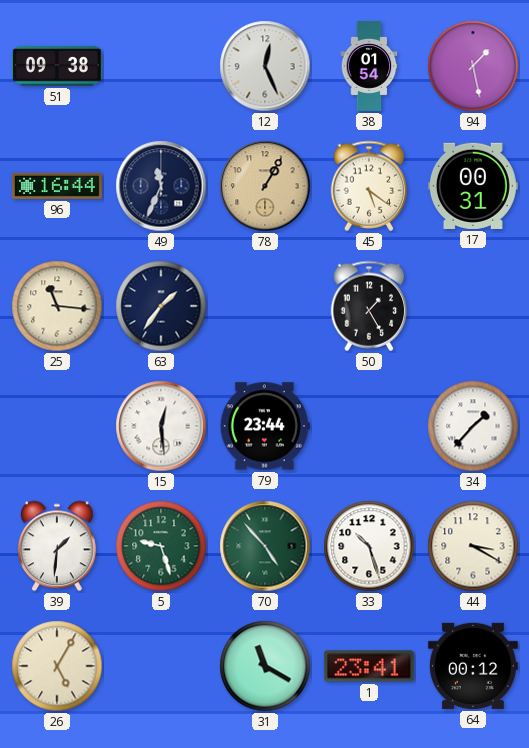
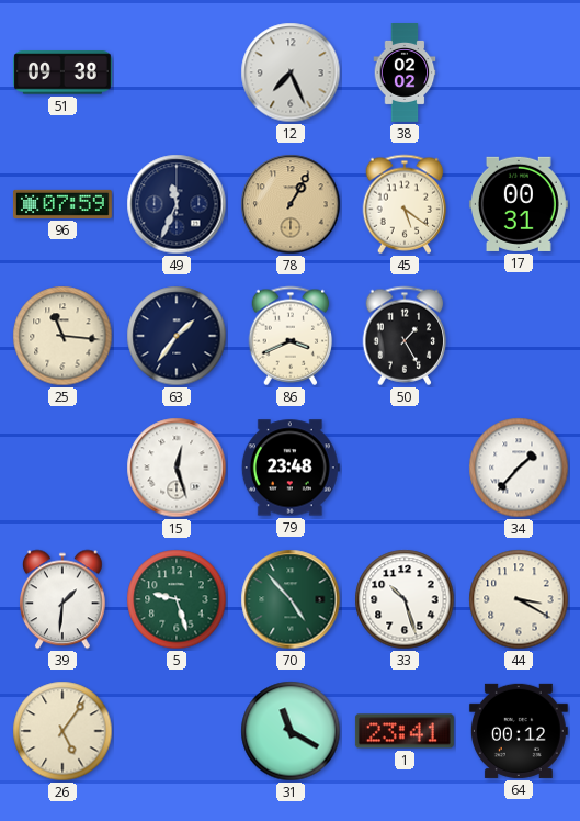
12: 12:26 -> 7:26 (291, 72)
38: 01:54 -> 02:02 (405, 74)
94: 1:28 -> none (473, 66)
96: 16:44 -> 07:59 (62, 204)
86: none -> 3:41 (291, 336)
15: 12:29 -> 12:27 (177, 468)
79: 23:44 -> 23:48 (291, 468)
26: 5:05 -> 5:06 (62, 731)
